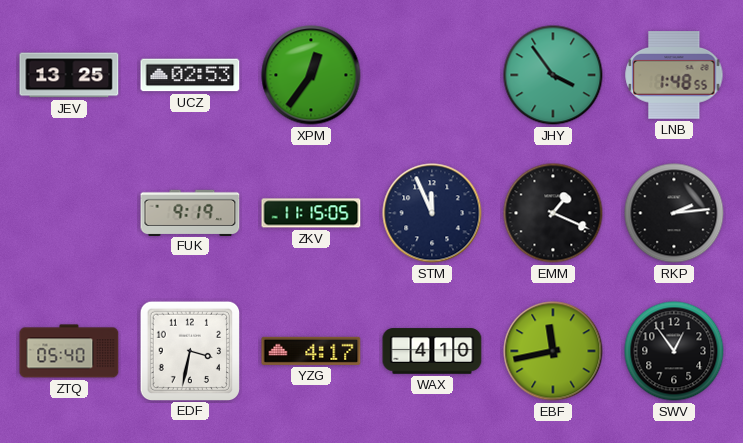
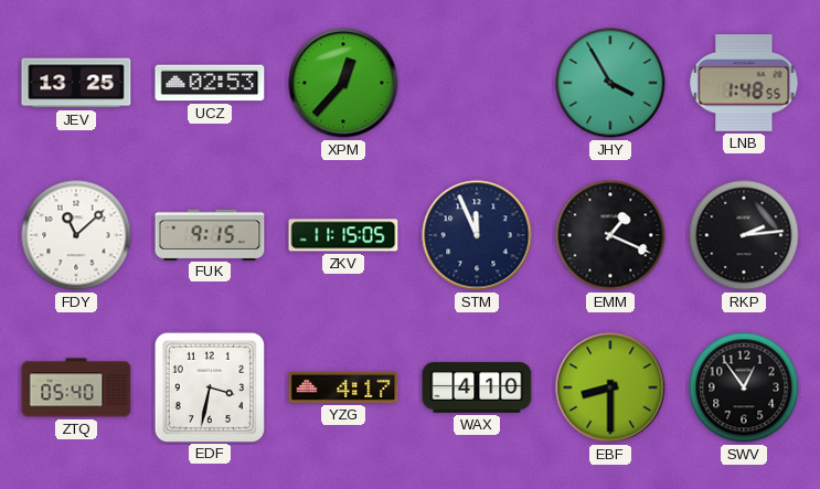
XPM: 12:36 -> 12:37 (343, 83)
JHY: 3:54 -> 3:55 (610, 83)
FDY: none -> 11:08 (76, 235)
FUK: 9:19 -> 9:15 (210, 234)
EBF: 11:43 -> 8:30 (610, 387)
